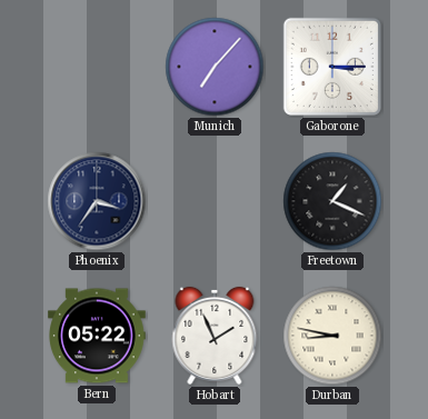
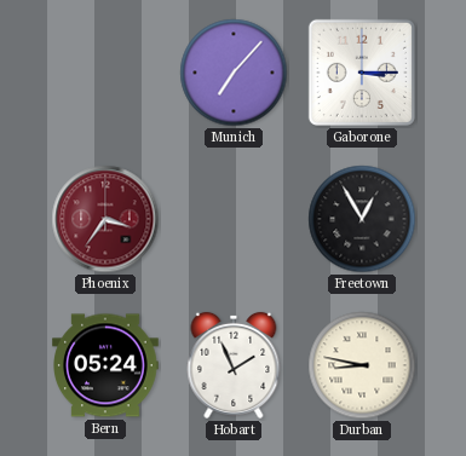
Phoenix dial: navy -> burgundy (105, 219)
Freetown: 1:19 -> 12:55 (362, 219)
Bern: 05:22 -> 05:24 (105, 365)
